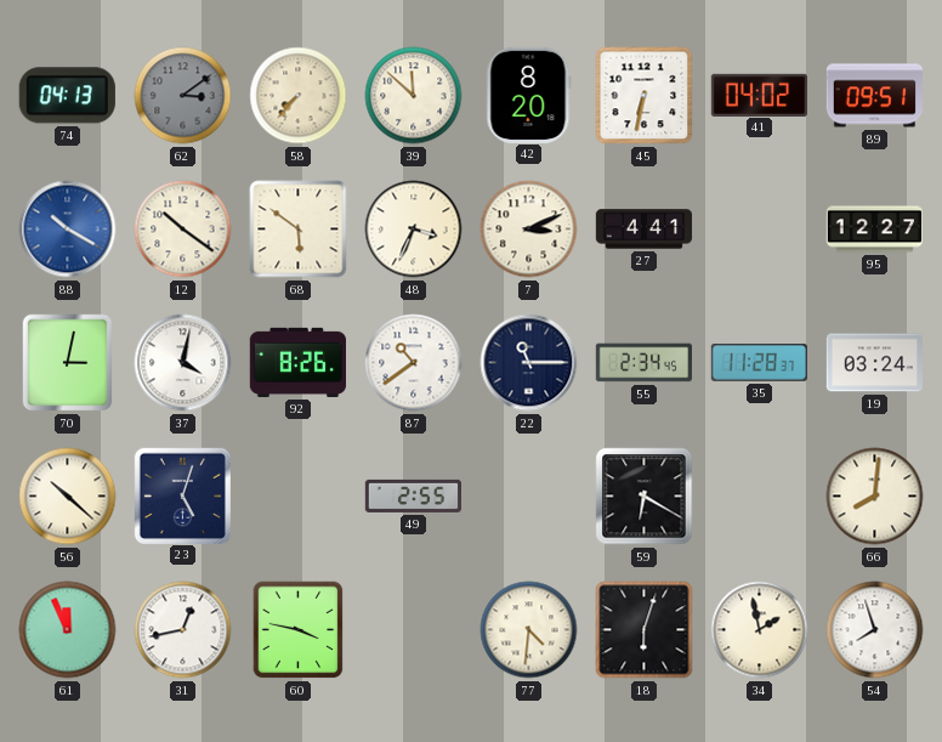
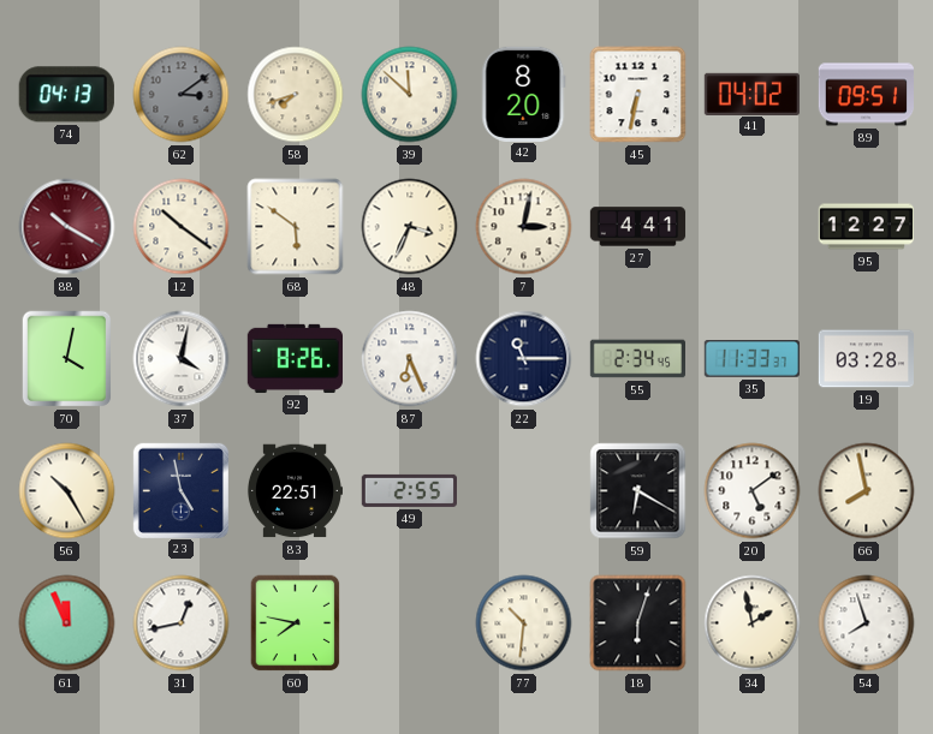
58: 7:37 -> 7:42 (296, 95)
88 dial: blue -> burgundy (67, 227)
7: 3:11 -> 3:02 (524, 227)
70: 3:02 -> 4:02 (67, 359)
87: 10:39 -> 6:26 (410, 359)
35: 11:28 -> 11:33 (751, 359)
19: 03:24 -> 03:28 (866, 359)
56: 10:22 -> 10:25 (67, 491)
23: 5:03 -> 4:58 (180, 490)
83: none -> 22:51 (293, 491)
20: none -> 5:09 (753, 491)
66: 8:01 -> 7:58 (867, 491)
60: 3:47 -> 7:47 (296, 623)
77: 4:31 -> 10:31 (524, 623)
